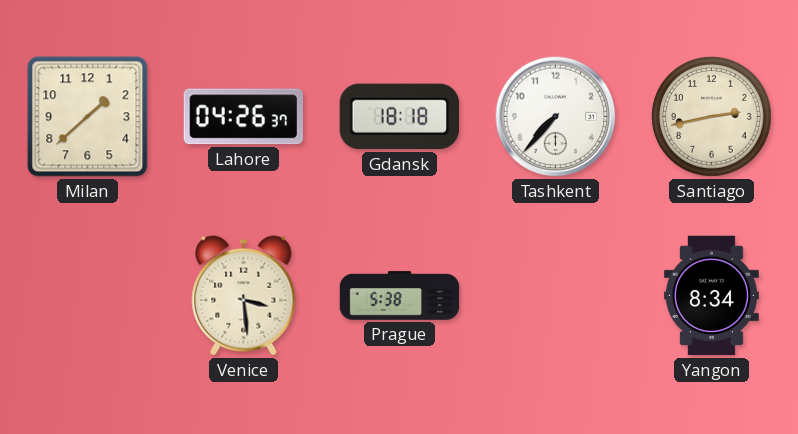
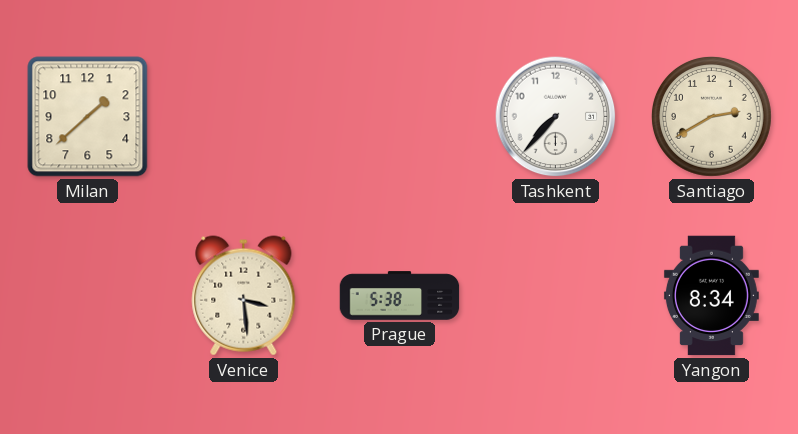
Lahore: 04:26 -> none (243, 117)
Gdansk: 18:18 -> none (399, 117)
Santiago: 2:43 -> 2:40 (712, 117)
